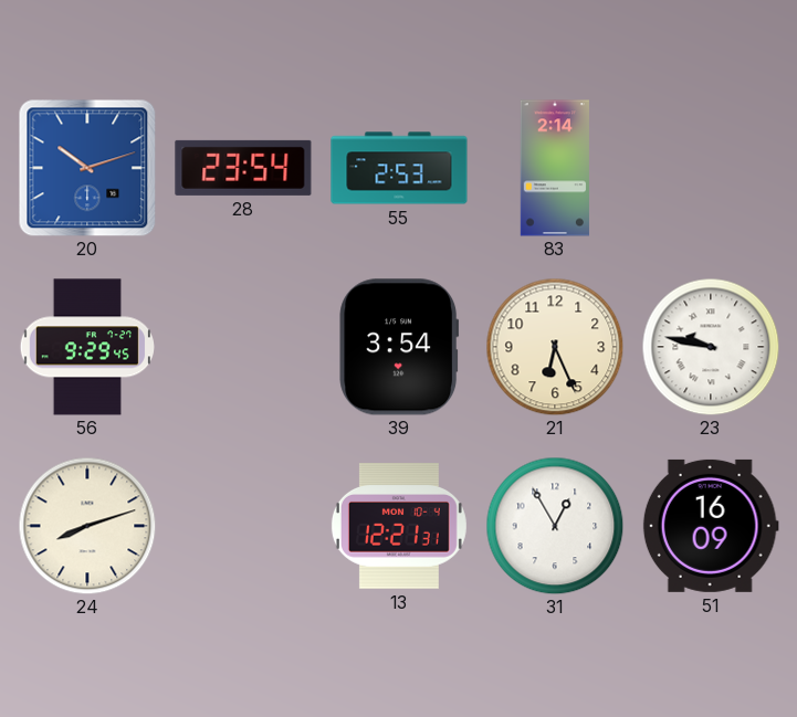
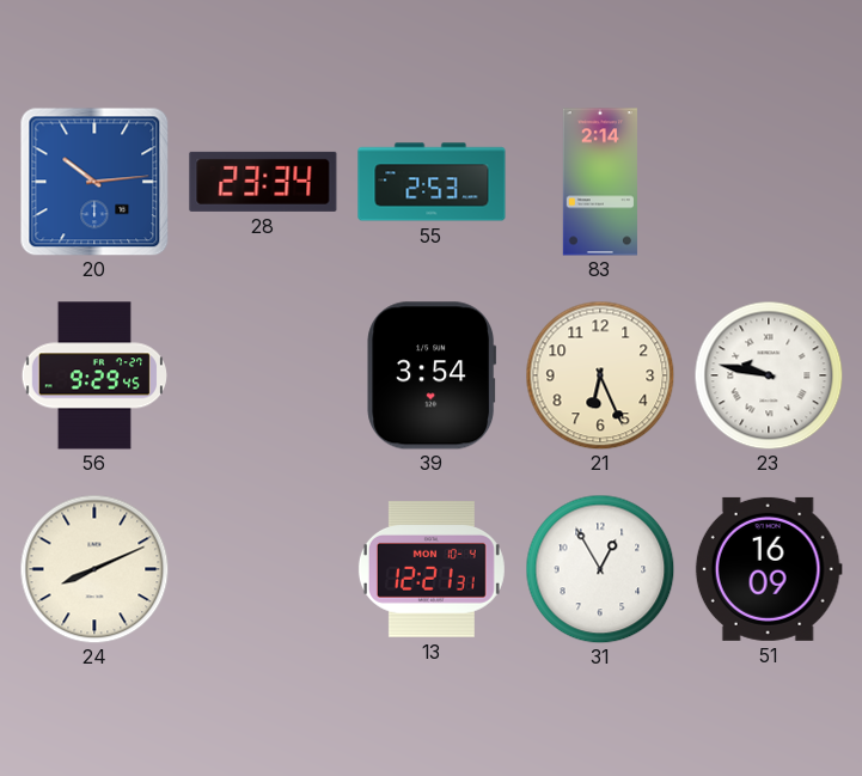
20: 10:12 -> 10:14 (94, 182)
28: 23:54 -> 23:34 (263, 182)
24: 8:12 -> 8:11 (94, 569)
